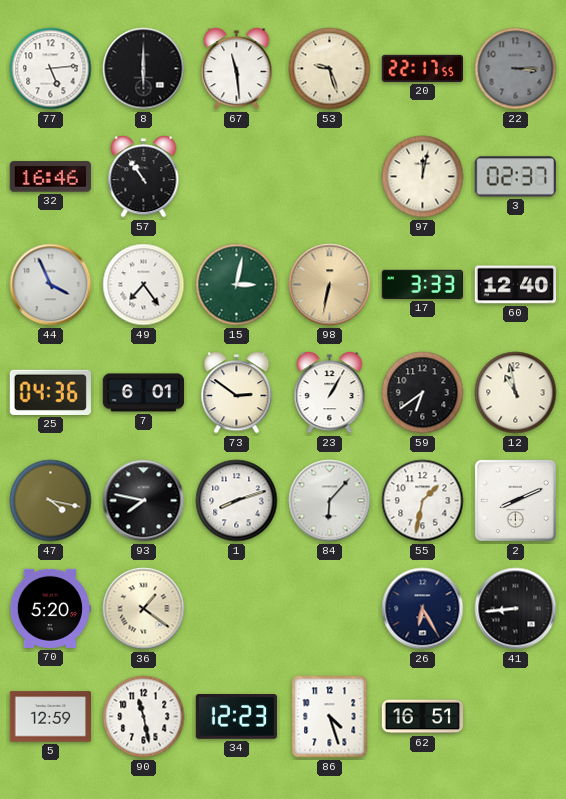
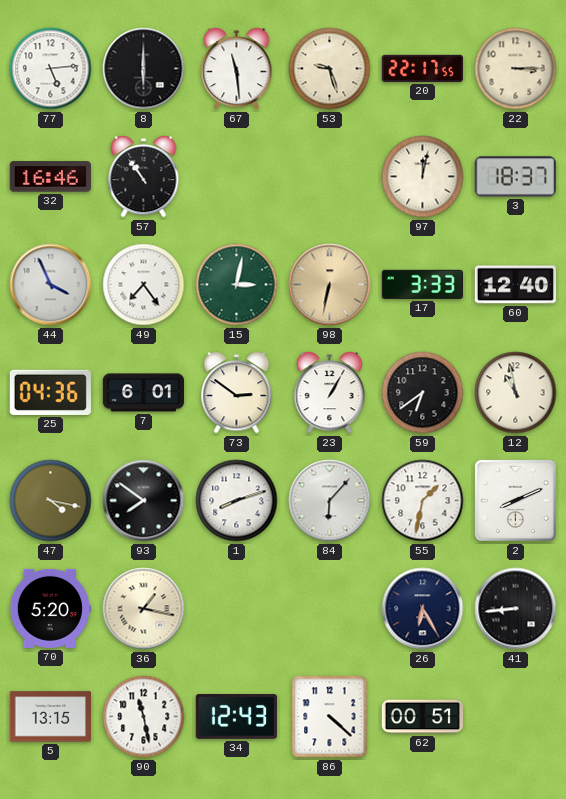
22 dial: grey -> cream (516, 69)
3: 02:37 -> 18:37 (515, 177)
93: 7:47 -> 7:51 (144, 501)
36: 1:21 -> 1:17 (144, 609)
5: 12:59 -> 13:15 (50, 717)
34: 12:23 -> 12:43 (236, 717)
86: 4:27 -> 4:22 (330, 717)
62: 16:51 -> 00:51 (422, 717)
